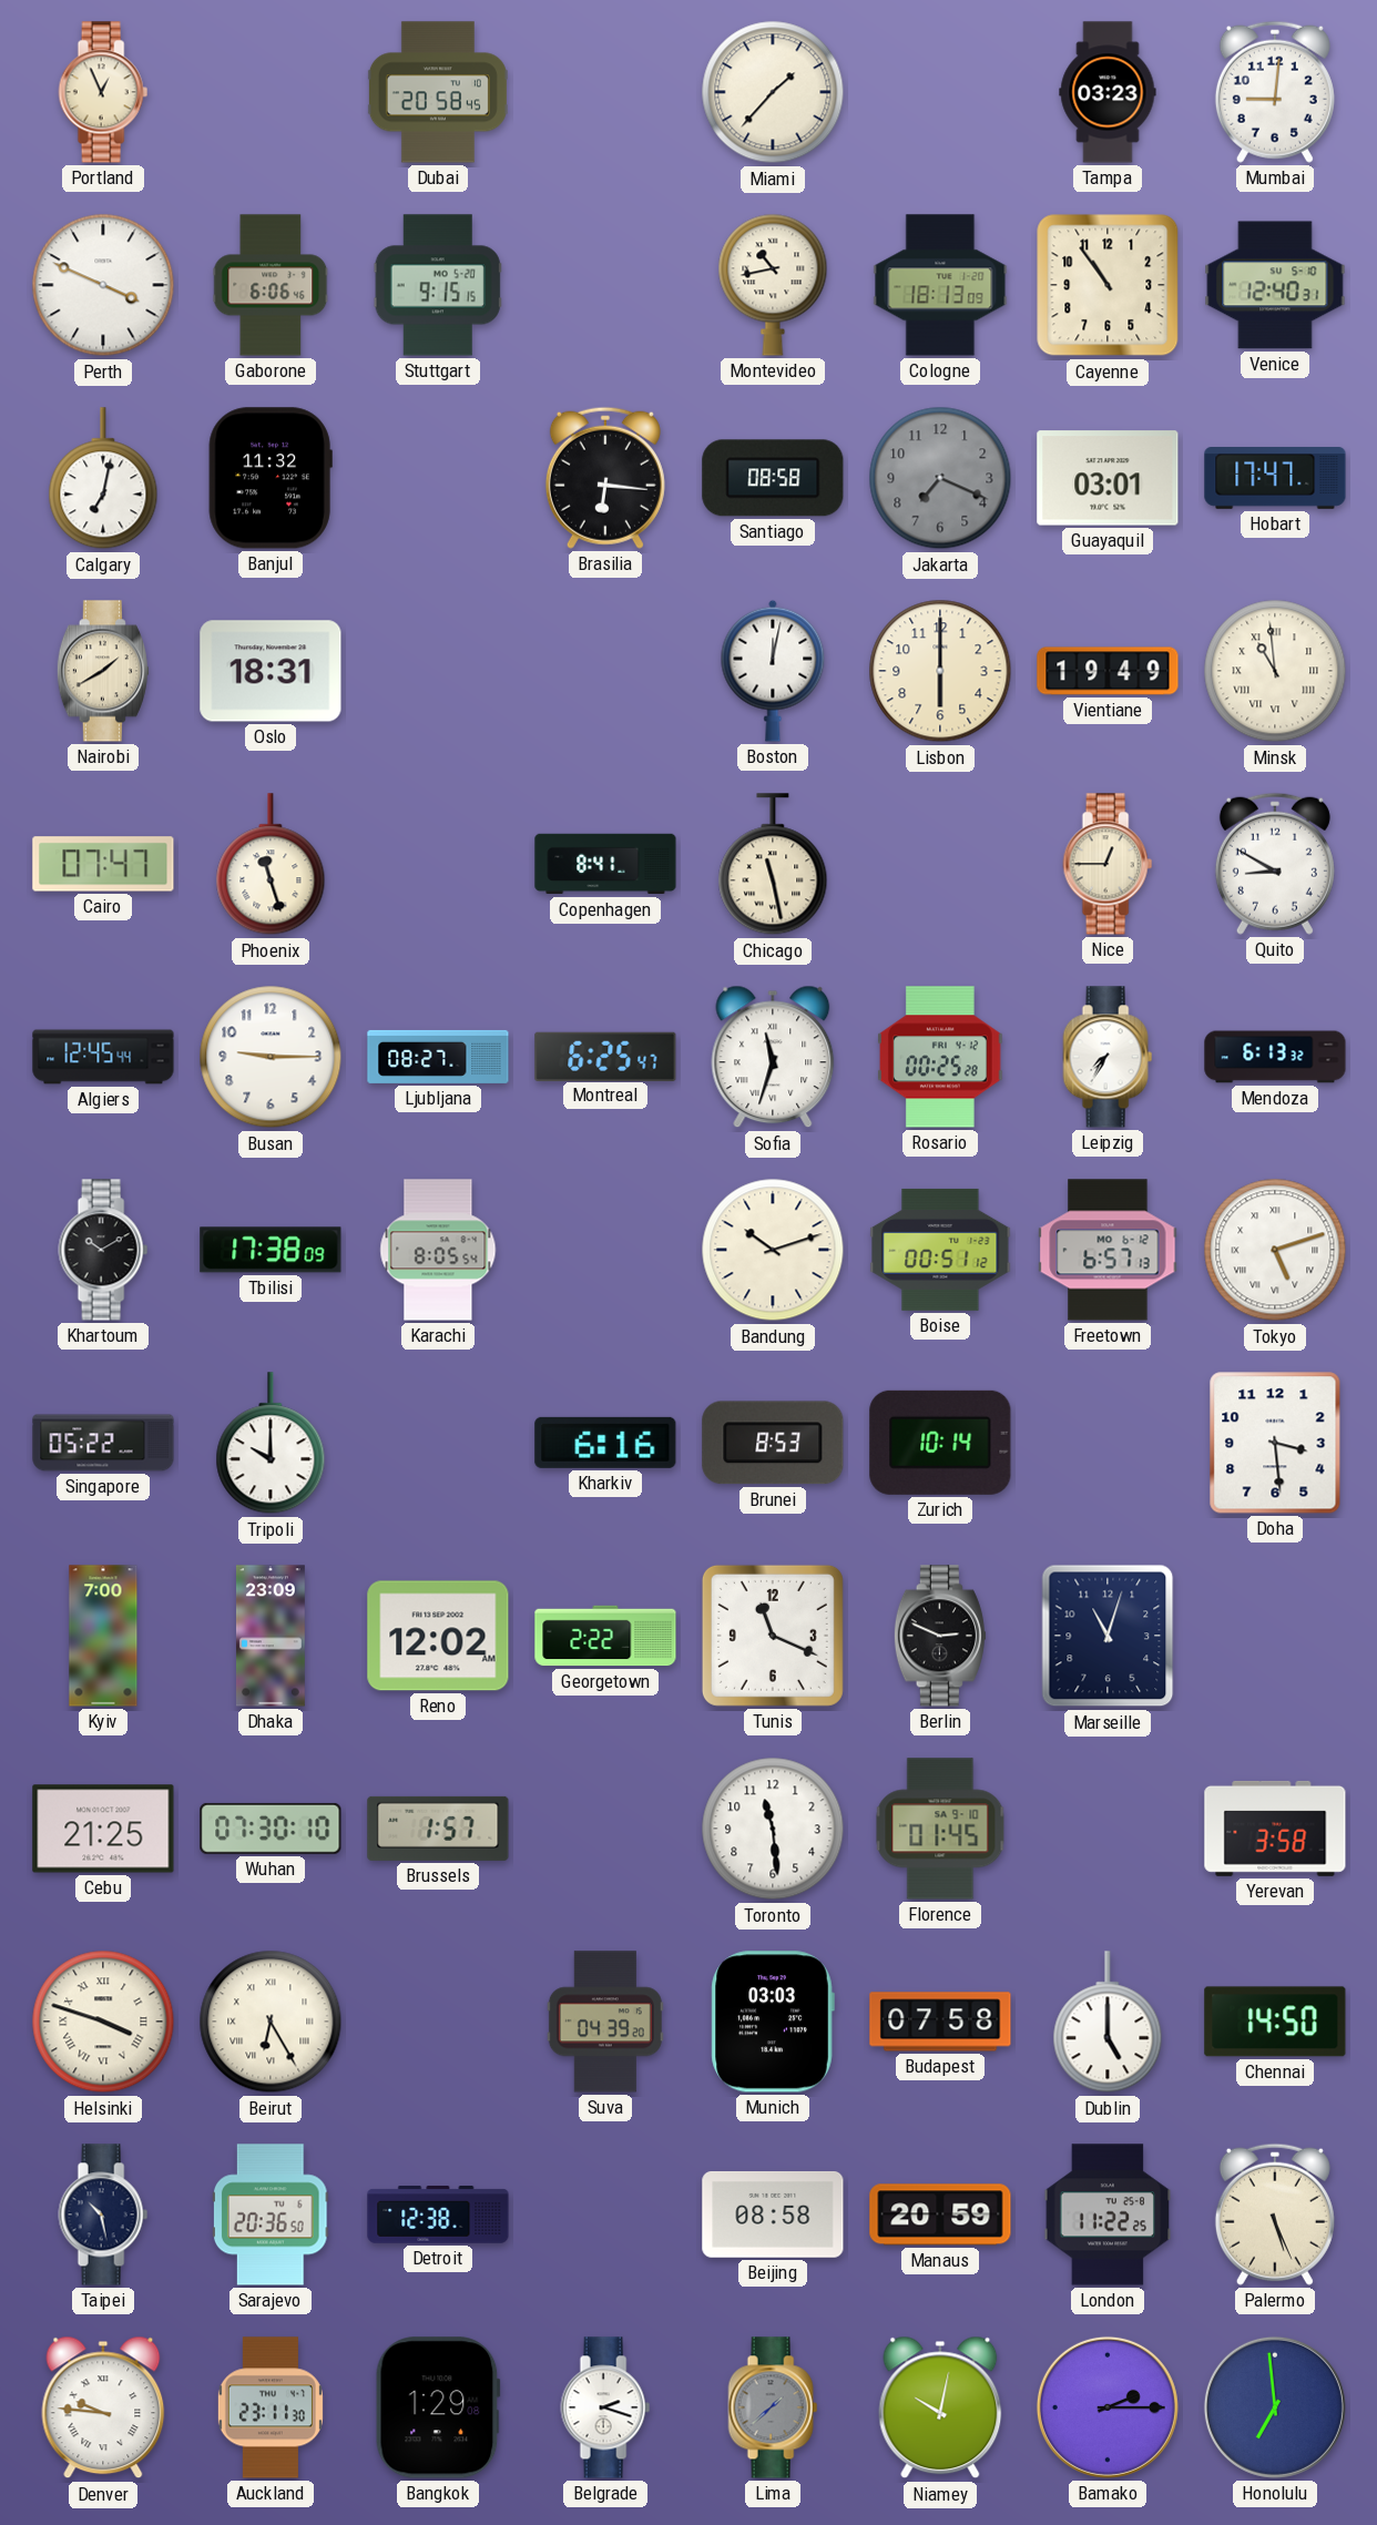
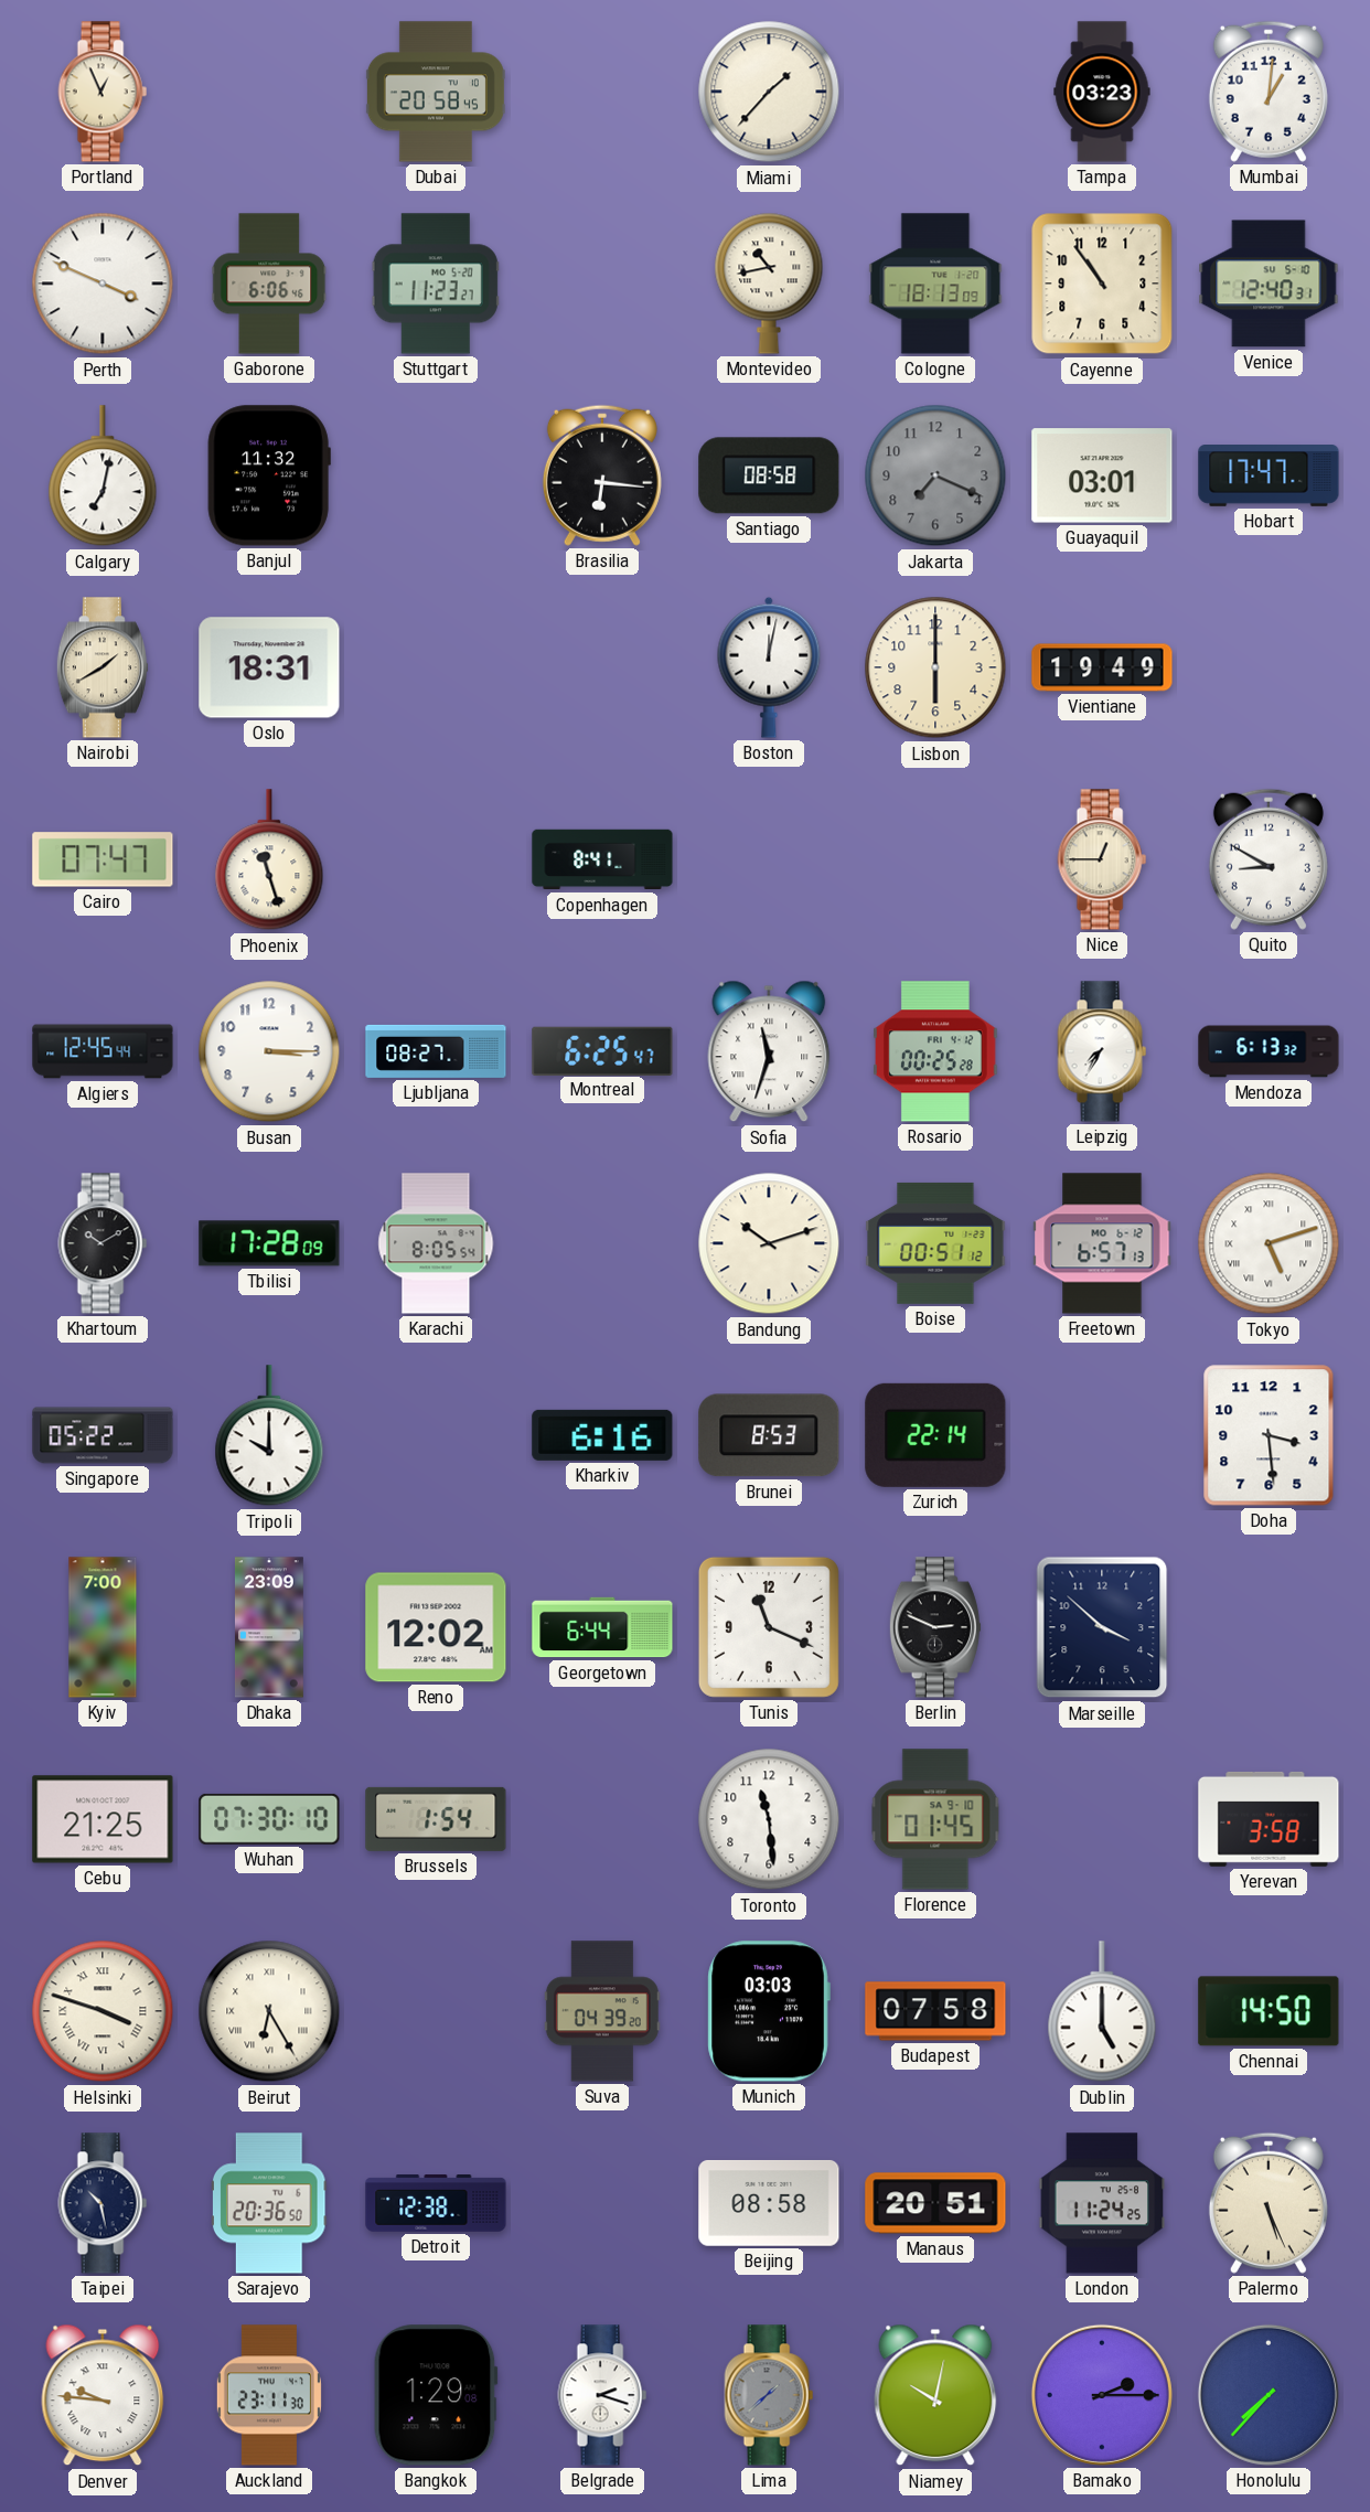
Mumbai: 9:01 -> 1:01 (1269, 92)
Stuttgart: 9:15 -> 11:23 (436, 284)
Minsk: 10:59 -> none (1275, 671)
Chicago: 11:28 -> none (773, 865)
Busan: 9:15 -> 3:15 (269, 1051)
Tbilisi: 17:38 -> 17:28 (269, 1243)
Zurich: 10:14 -> 22:14 (935, 1435)
Georgetown: 2:22 -> 6:44 (602, 1627)
Marseille: 11:03 -> 3:52 (1102, 1627)
Brussels: 1:57 -> 1:54 (436, 1819)
Manaus: 20:59 -> 20:51 (935, 2203)
London: 11:22 -> 11:24 (1102, 2203)
Honolulu: 6:59 -> 7:37 (1269, 2395)
